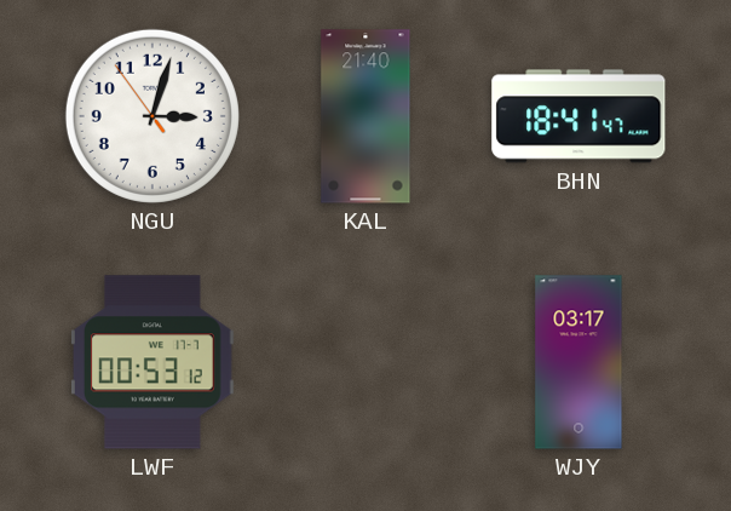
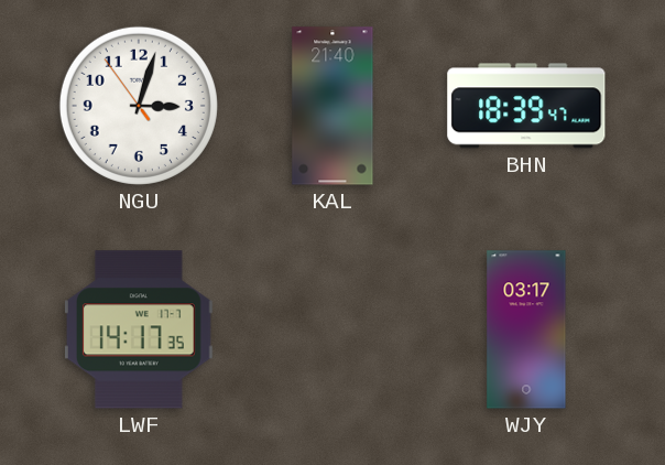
BHN: 18:41 -> 18:39 (526, 106)
LWF: 00:53 -> 14:17 (140, 329)
